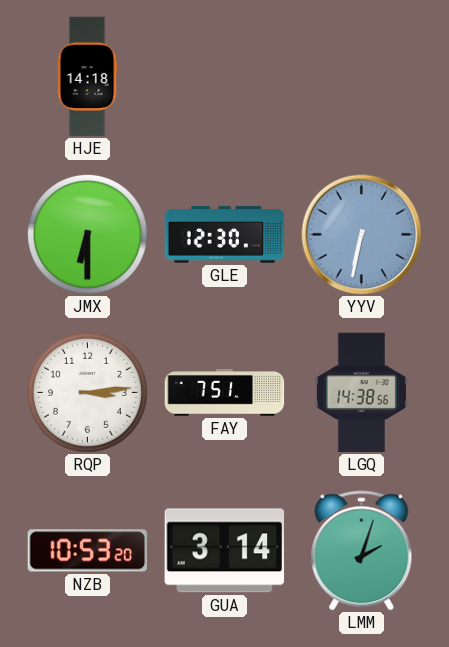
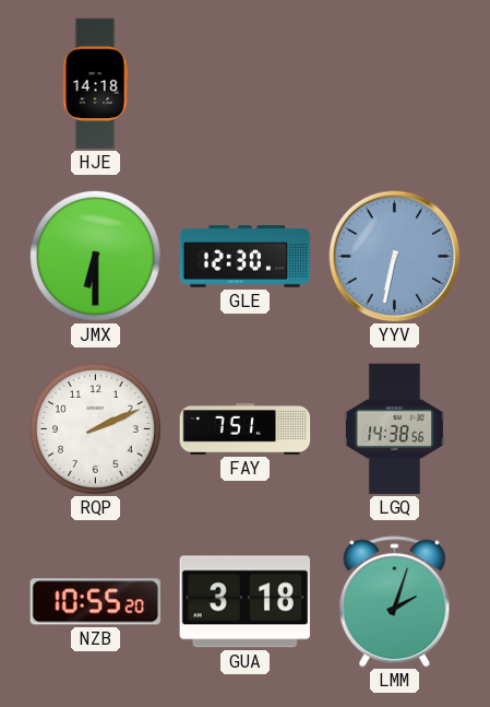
RQP: 3:14 -> 2:11 (95, 428)
NZB: 10:53 -> 10:55 (96, 602)
GUA: 3:14 -> 3:18 (246, 602)
